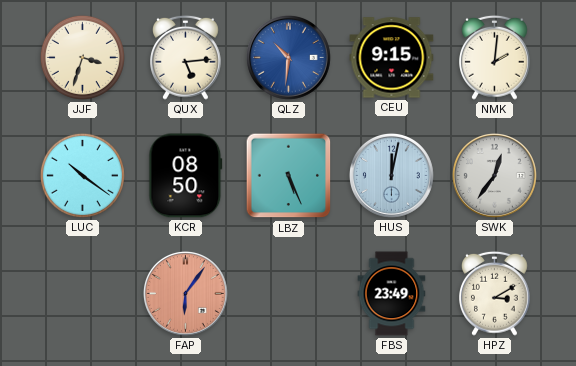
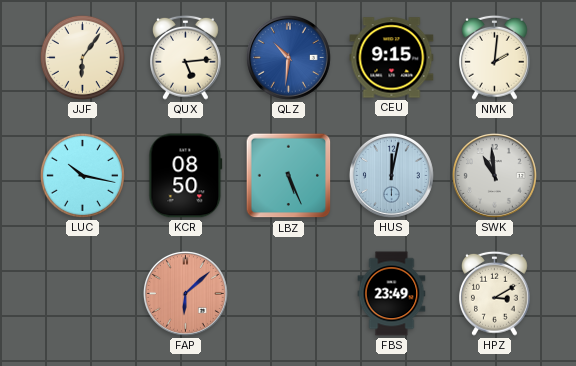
JJF: 3:33 -> 6:06 (82, 57)
LUC: 10:21 -> 10:17 (82, 175)
SWK: 12:36 -> 10:59 (494, 175)
FAP: 6:06 -> 6:08 (185, 293)
